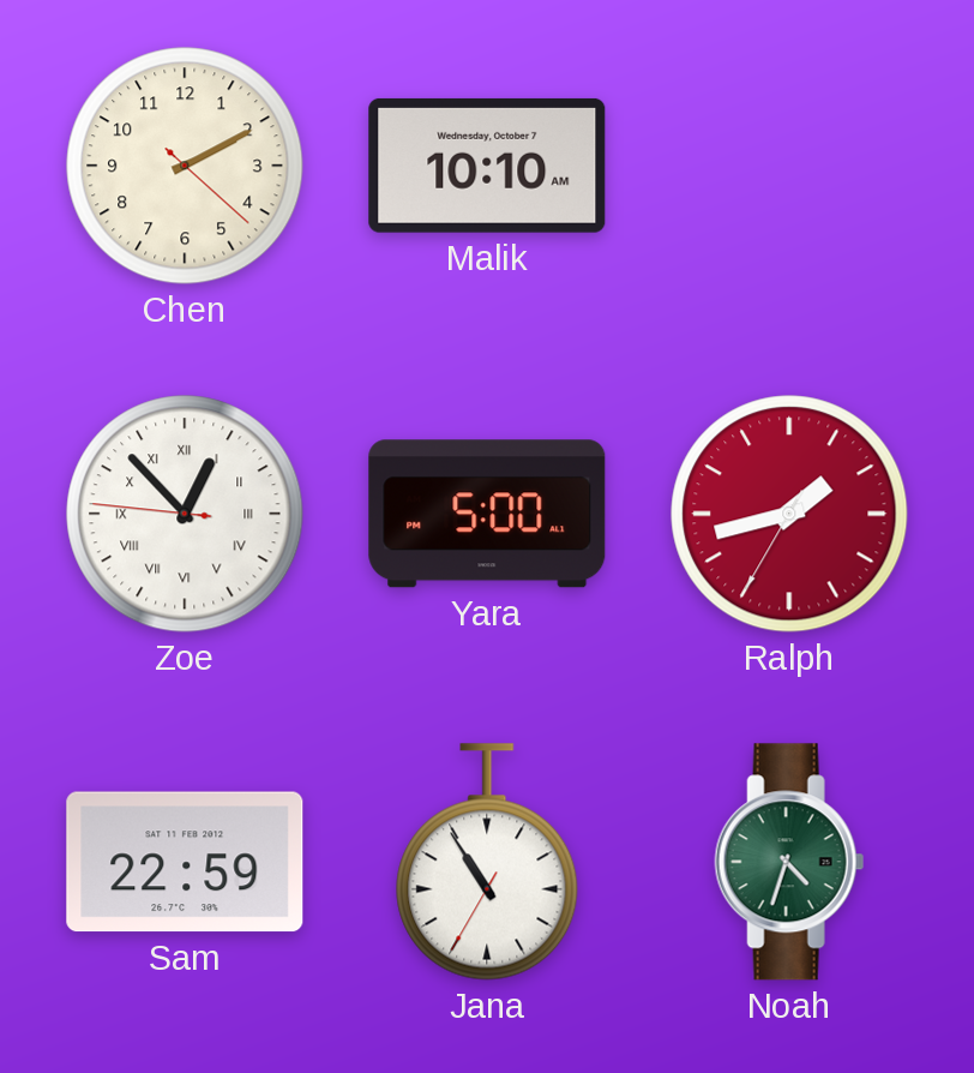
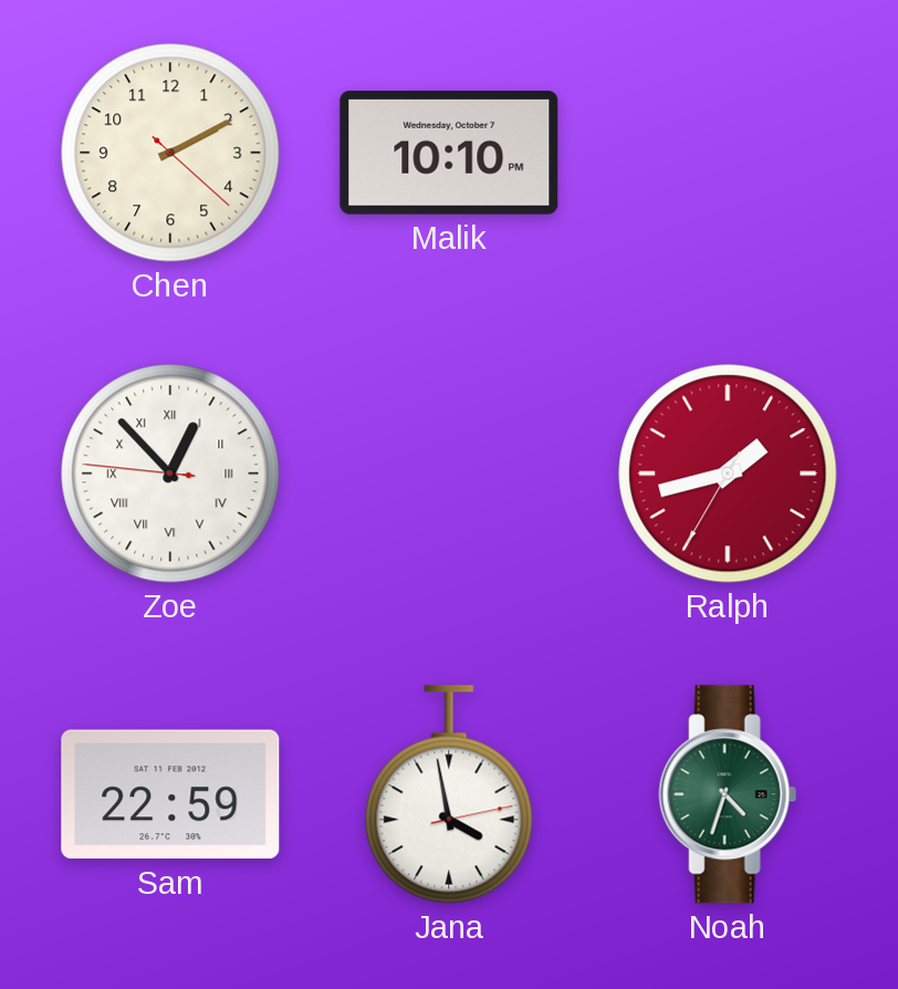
Malik: 10:10 AM -> 10:10 PM (449, 153)
Yara: 5:00 -> none (487, 514)
Jana: 10:54 -> 3:58 (449, 794)
